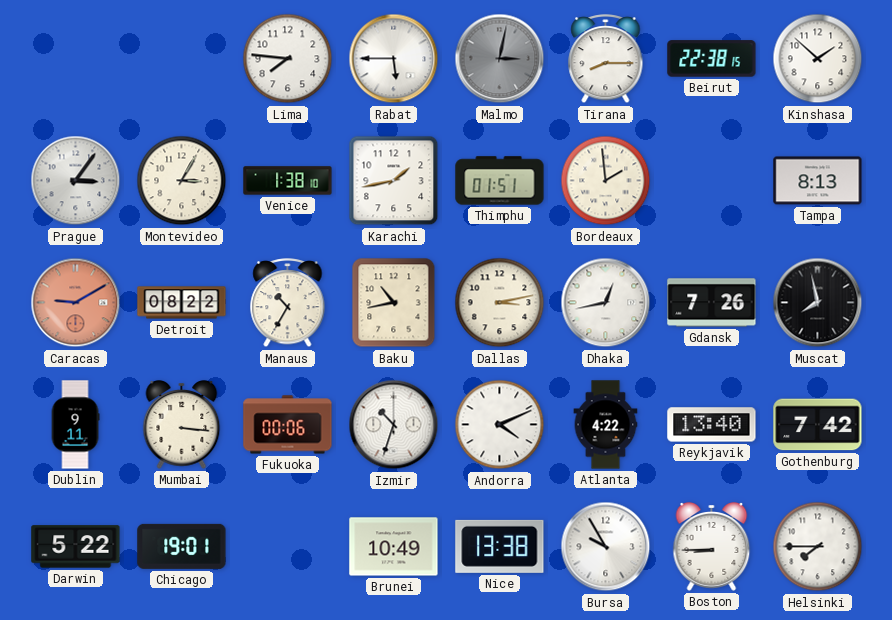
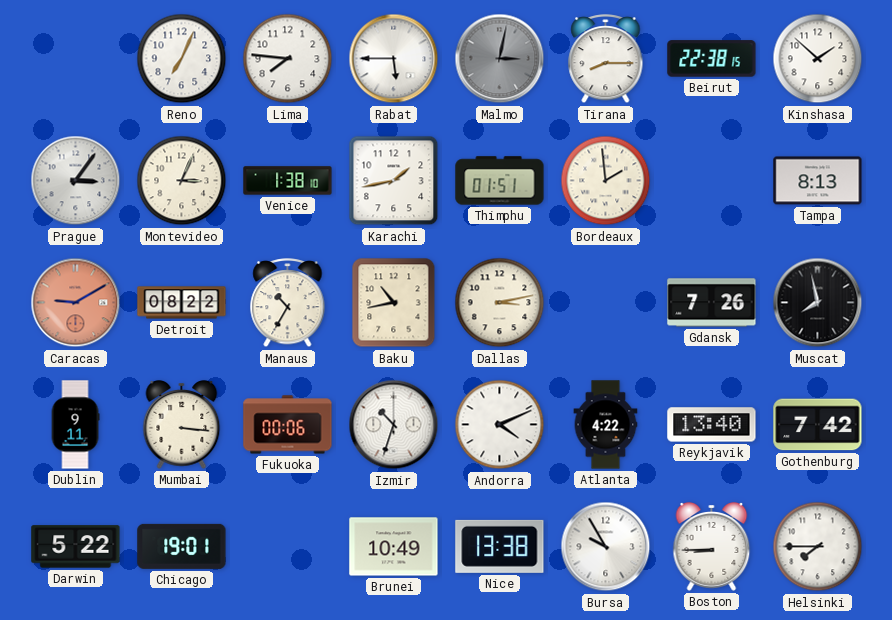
Reno: none -> 7:04 (182, 59)
Montevideo: 3:05 -> 3:04 (182, 181)
Dhaka: 12:43 -> none (606, 303)
